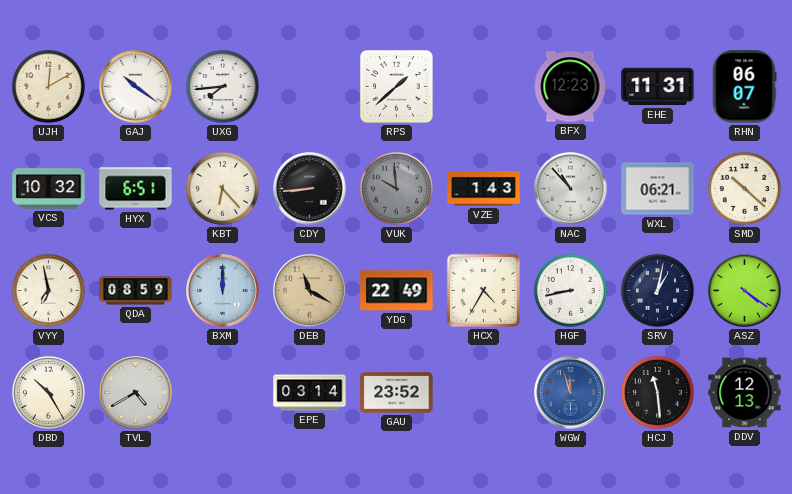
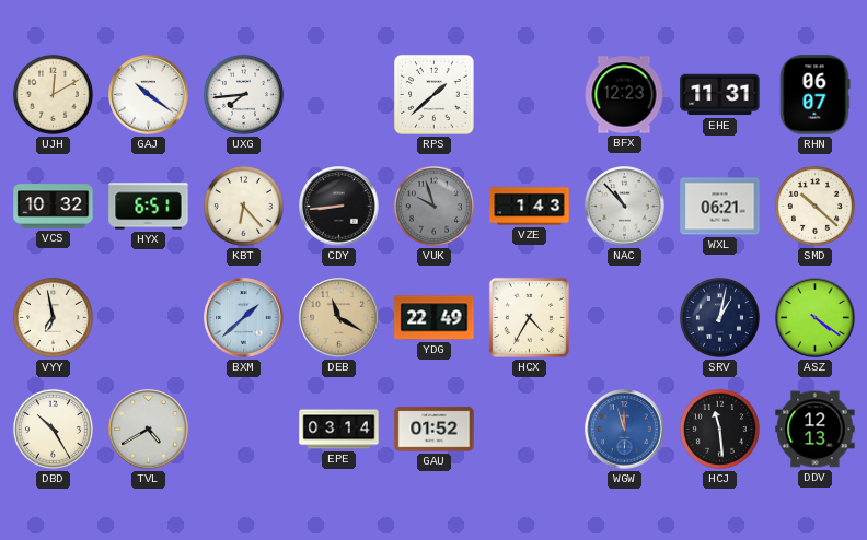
VUK: 9:59 -> 9:57 (433, 206)
QDA: 08:59 -> none (136, 291)
BXM: 12:00 -> 1:38 (244, 318)
HGF: 8:43 -> none (570, 290)
GAU: 23:52 -> 01:52 (435, 430)
